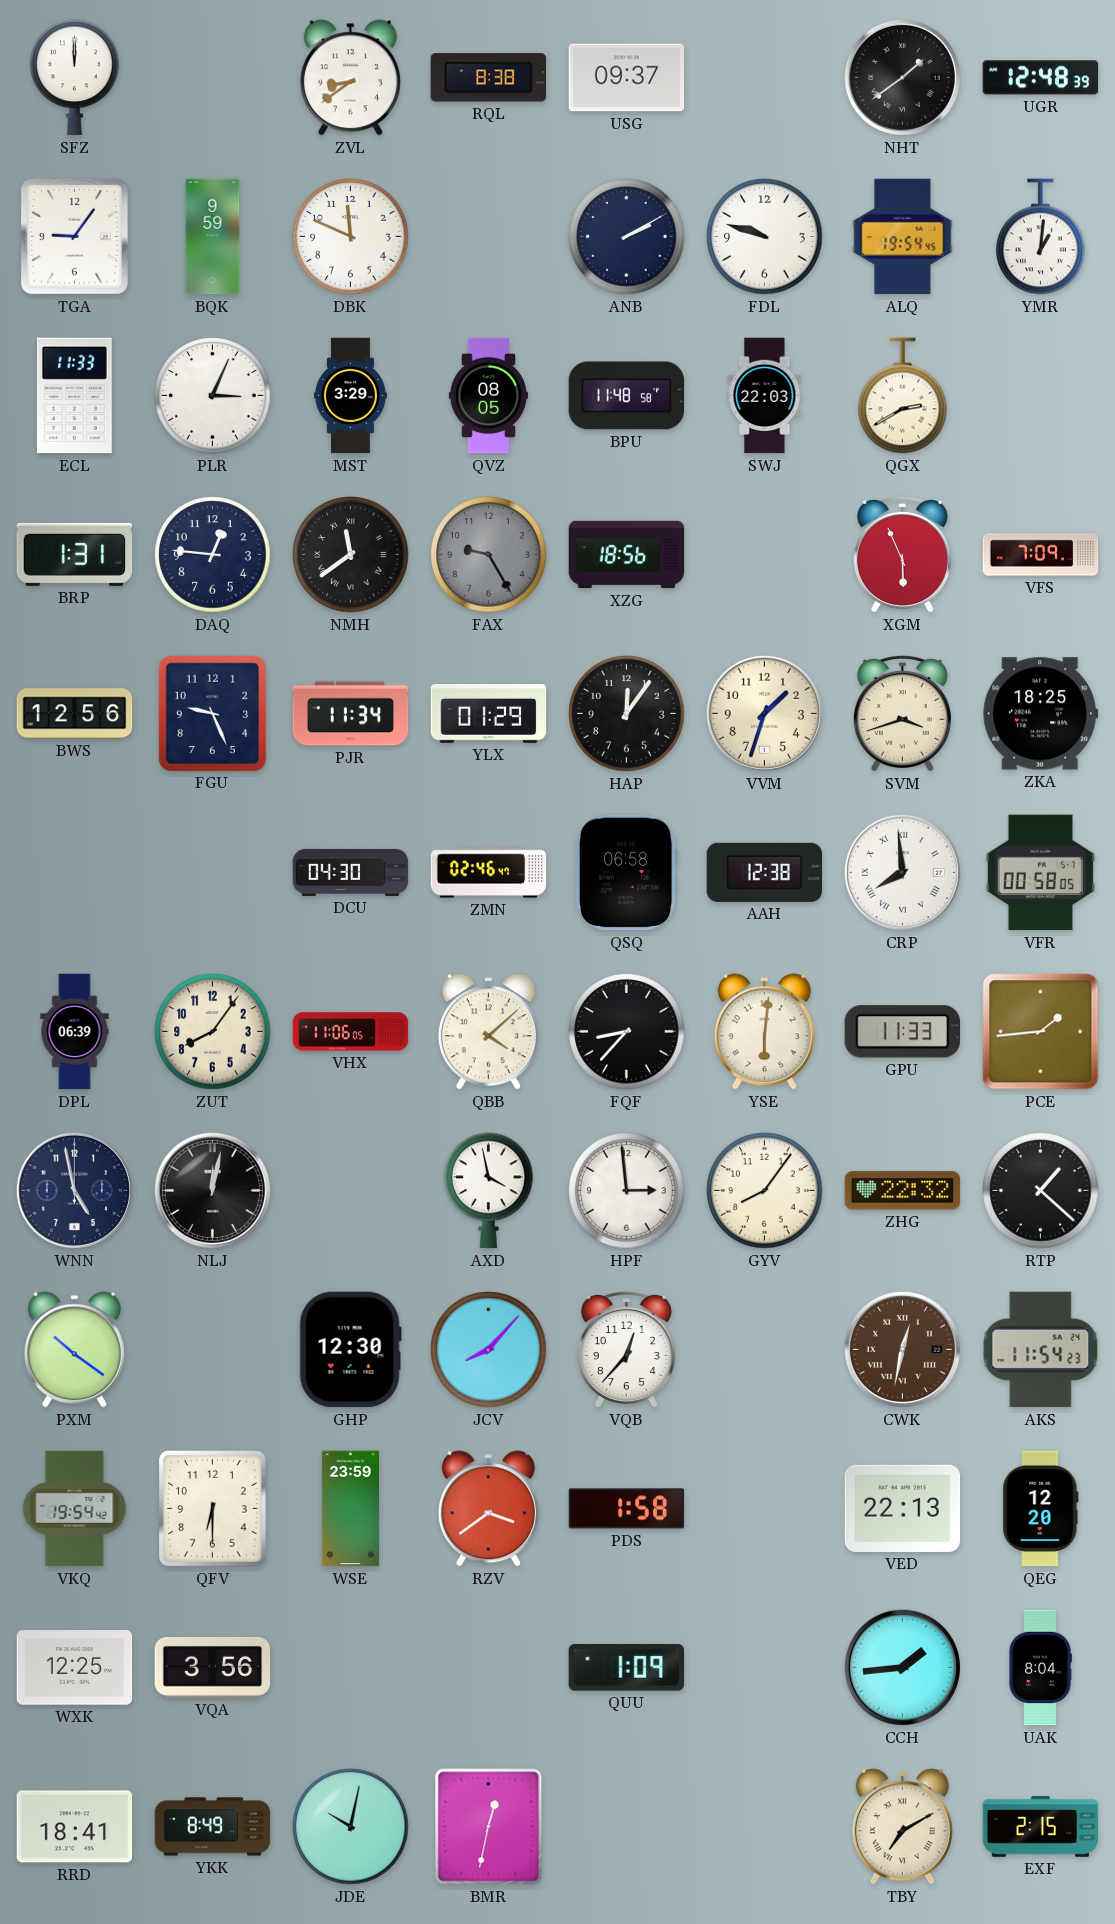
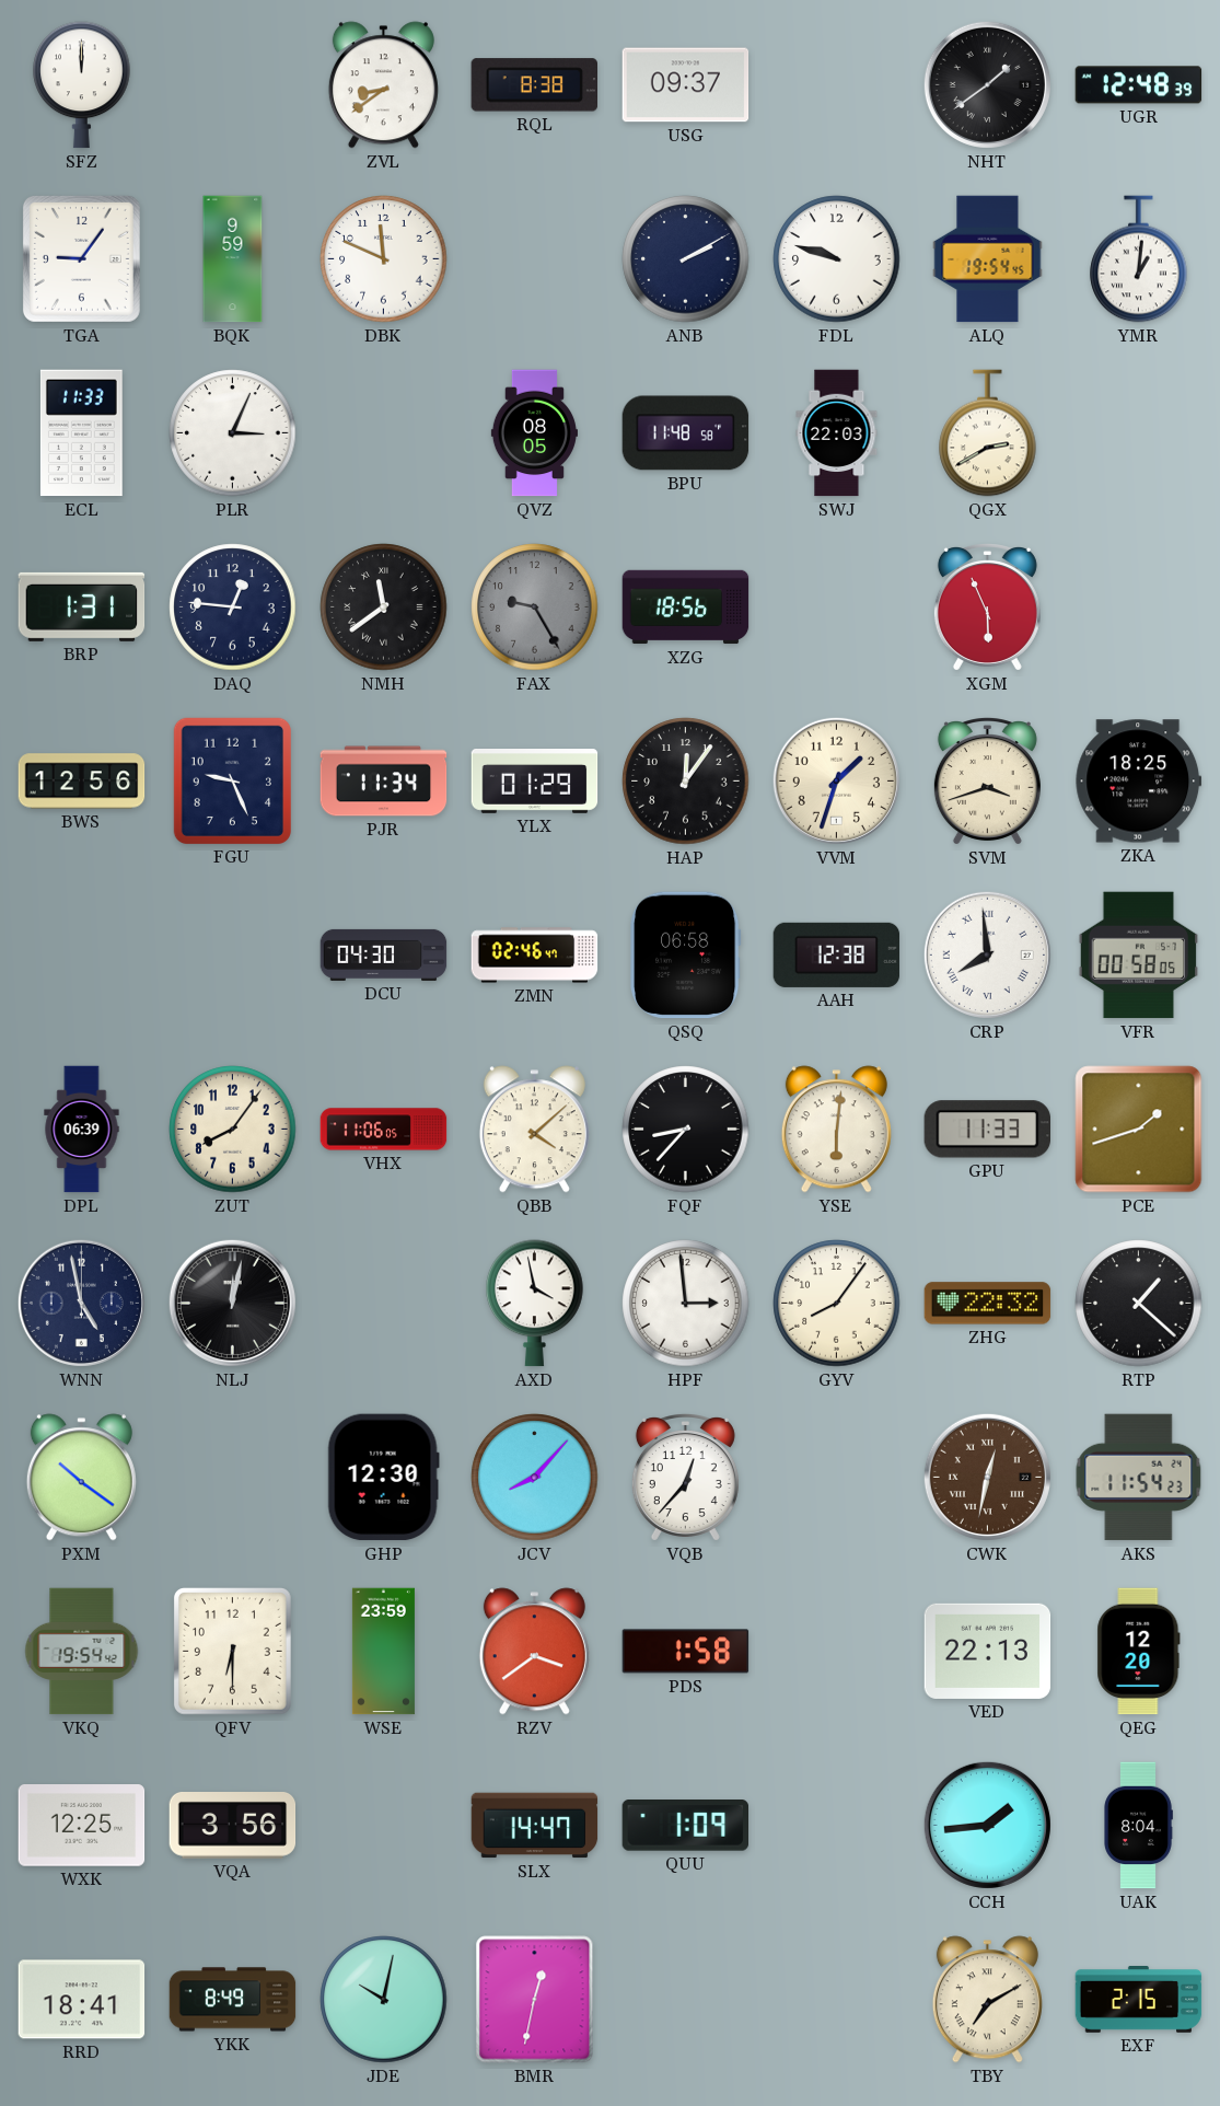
MST: 3:29 -> none (350, 396)
VFS: 7:09 -> none (1041, 555)
PCE: 1:44 -> 1:42 (1139, 1130)
SLX: none -> 14:47 (535, 1826)
